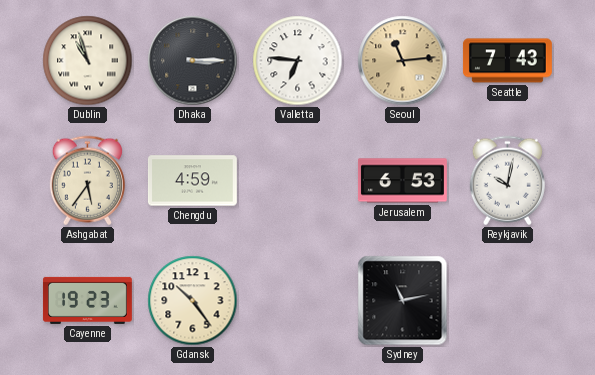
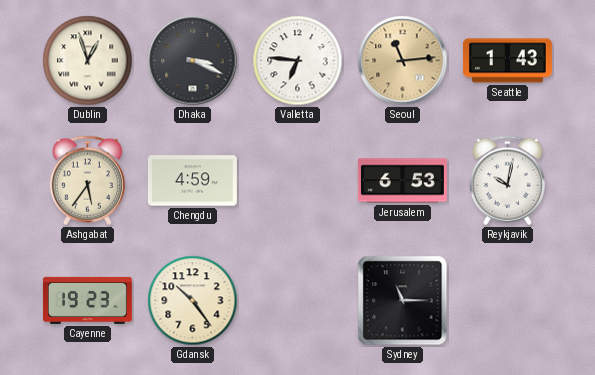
Dublin: 10:57 -> 12:57 (88, 61)
Dhaka: 3:15 -> 3:19 (193, 61)
Seattle: 7:43 -> 1:43 (507, 61)
Sydney: 11:13 -> 11:15 (403, 301)
